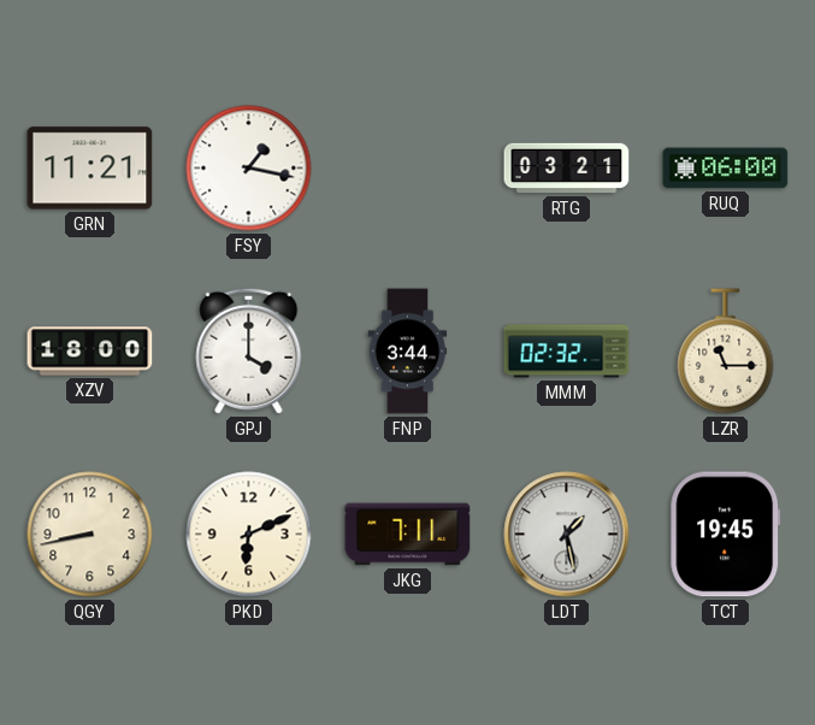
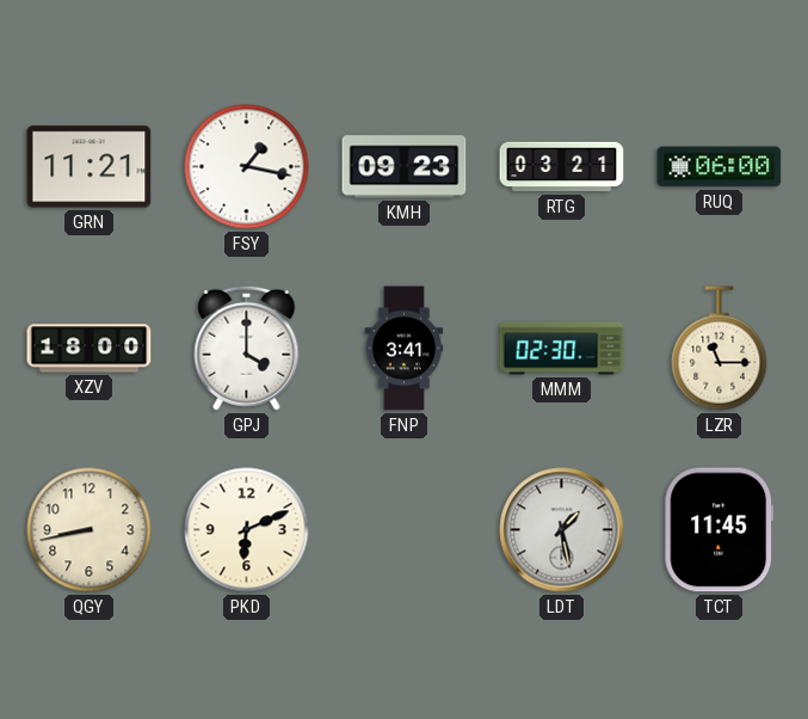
KMH: none -> 09:23 (405, 167)
FNP: 3:44 -> 3:41 (405, 349)
MMM: 02:32 -> 02:30 (562, 349)
JKG: 7:11 -> none (408, 535)
TCT: 19:45 -> 11:45 (720, 530)
